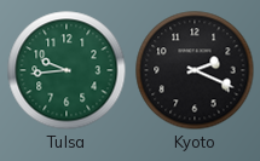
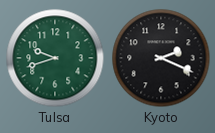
Tulsa: 9:44 -> 9:42 (55, 58)
